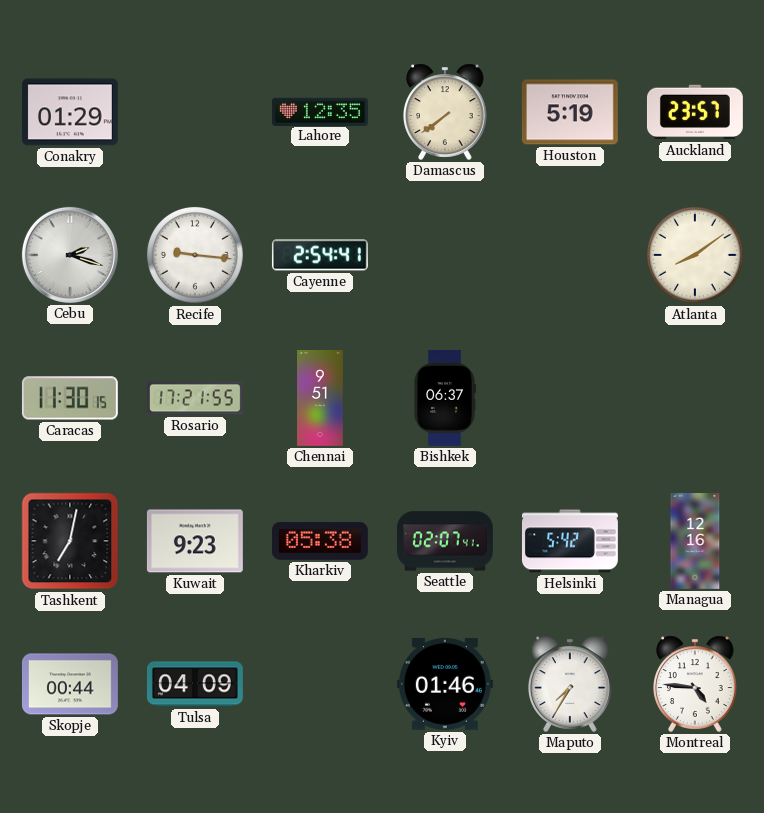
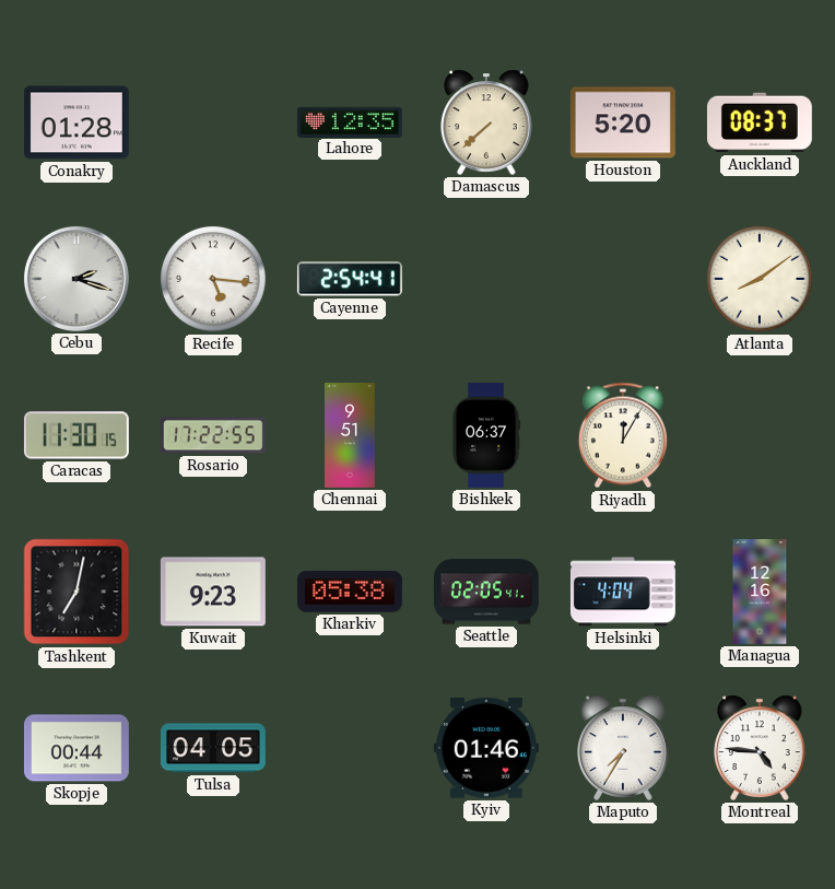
Conakry: 01:29 -> 01:28 (77, 122)
Damascus: 7:39 -> 7:38 (486, 122)
Houston: 5:19 -> 5:20 (623, 122)
Auckland: 23:57 -> 08:37 (760, 122)
Recife: 9:16 -> 5:16 (213, 279)
Rosario: 17:21 -> 17:22 (213, 435)
Riyadh: none -> 12:05 (623, 435)
Seattle: 02:07 -> 02:05 (486, 592)
Helsinki: 5:42 -> 4:04 (623, 592)
Tulsa: 04:09 -> 04:05 (213, 748)
